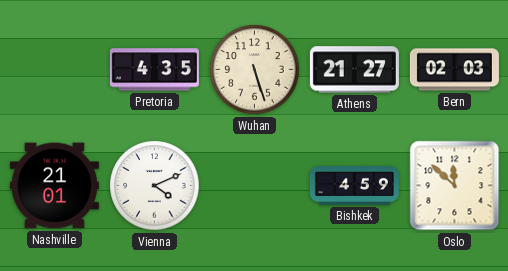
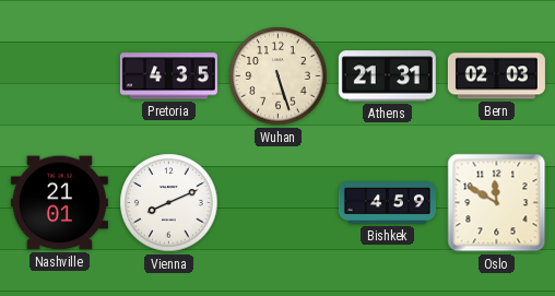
Athens: 21:27 -> 21:31 (387, 76)
Vienna: 4:11 -> 8:11 (169, 203)
Oslo: 11:52 -> 11:50 (497, 203)
